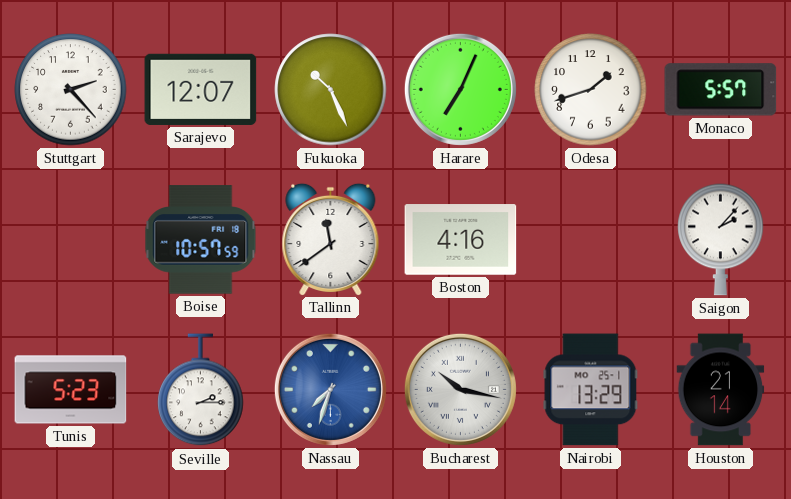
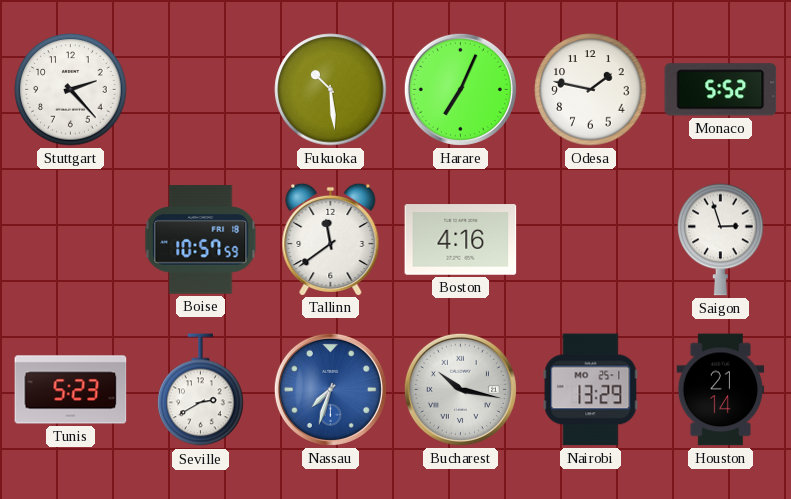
Sarajevo: 12:07 -> none (201, 89)
Fukuoka: 10:26 -> 10:29 (331, 90)
Odesa: 1:42 -> 1:47 (591, 90)
Monaco: 5:57 -> 5:52 (721, 90)
Saigon: 2:07 -> 2:57 (721, 239)
Seville: 2:15 -> 2:40 (201, 390)
